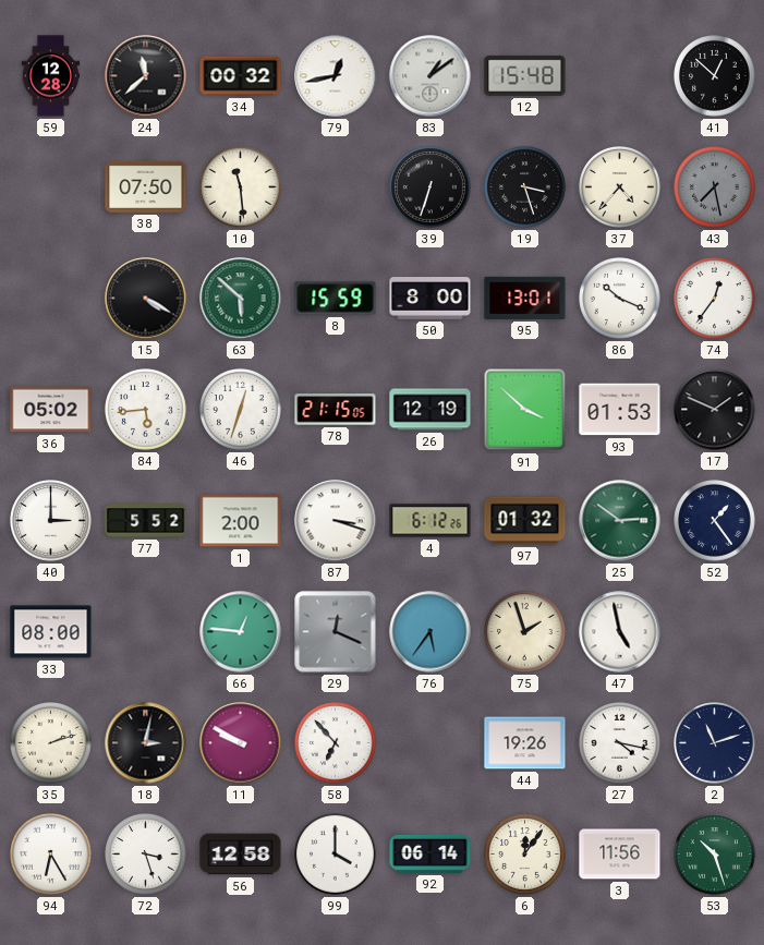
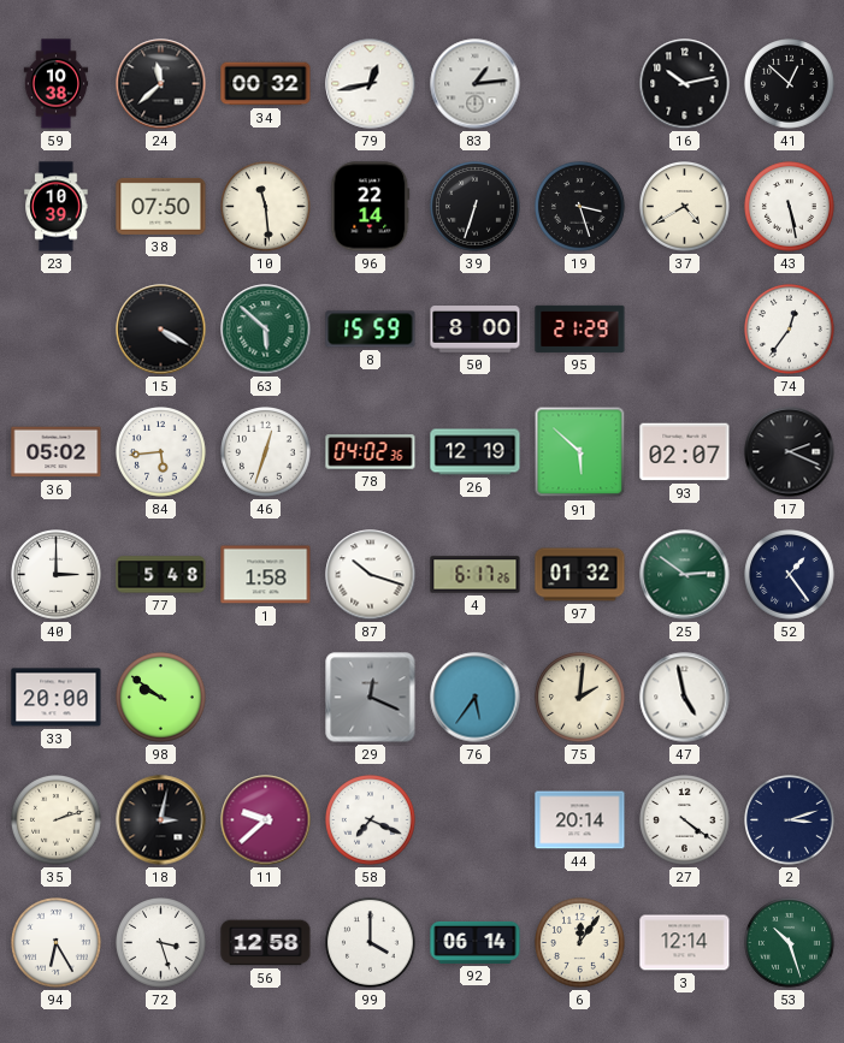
59: 12:28 -> 10:38 (57, 84)
83: 1:09 -> 1:14 (476, 84)
12: 15:48 -> none (525, 75)
16: none -> 10:13 (685, 84)
23: none -> 10:39 (57, 207)
96: none -> 22:14 (371, 207)
37: 4:37 -> 4:40 (685, 207)
43: 7:28 -> 5:28 (790, 207)
43 dial: grey -> white (790, 207)
95: 13:01 -> 21:29 (580, 328)
86: 10:19 -> none (620, 299)
78: 21:15 -> 04:02 (371, 452)
91: 3:52 -> 5:52 (580, 452)
93: 01:53 -> 02:07 (685, 452)
17: 1:49 -> 2:19 (790, 452)
77: 5:52 -> 5:48 (161, 575)
1: 2:00 -> 1:58 (266, 575)
87: 3:18 -> 10:18 (371, 575)
4: 6:12 -> 6:17 (476, 575)
33: 08:00 -> 20:00 (57, 698)
98: none -> 9:51 (161, 698)
66: 12:46 -> none (241, 632)
75: 1:57 -> 2:01 (580, 698)
11: 9:50 -> 9:38 (266, 820)
58: 6:53 -> 7:19 (371, 820)
44: 19:26 -> 20:14 (580, 820)
27: 4:17 -> 4:21 (685, 820)
2: 11:12 -> 3:12 (790, 820)
3: 11:56 -> 12:14 (685, 943)
